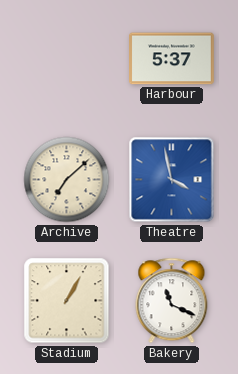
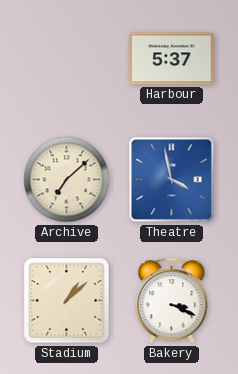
Stadium: 1:05 -> 1:08 (67, 301)
Bakery: 11:19 -> 3:19 (172, 301)
